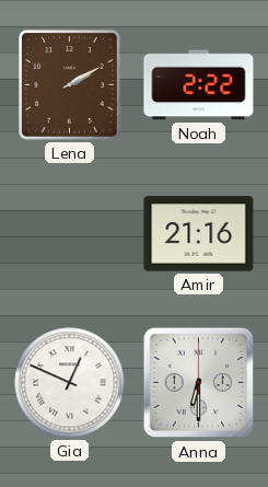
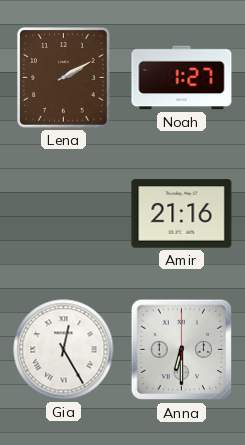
Noah: 2:22 -> 1:27 (182, 78)
Gia: 12:49 -> 12:25 (64, 350)
